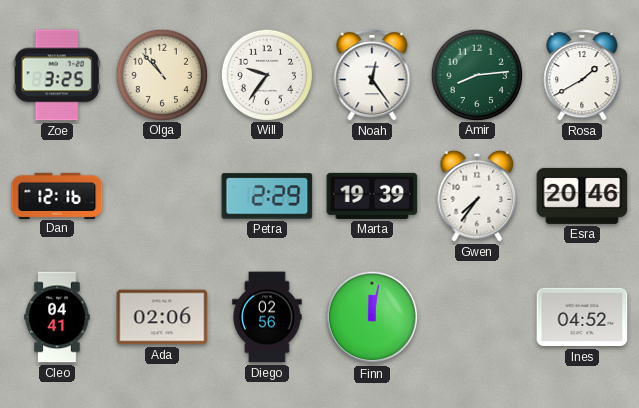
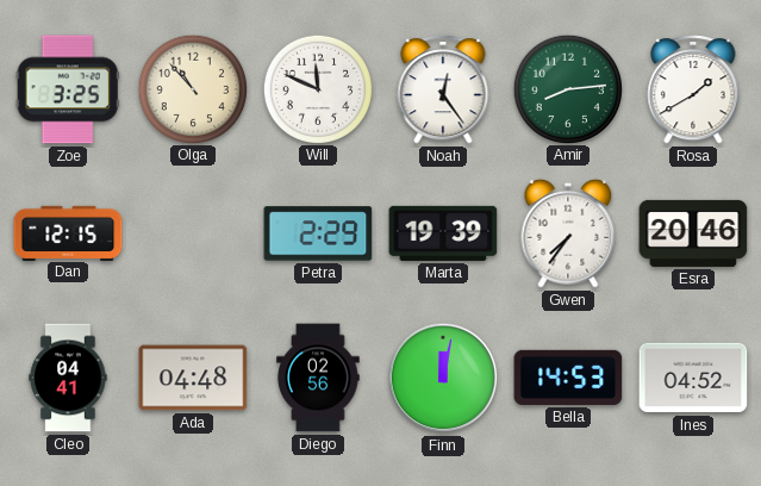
Will: 9:36 -> 11:49 (317, 88)
Dan: 12:16 -> 12:15 (68, 232)
Ada: 02:06 -> 04:48 (193, 378)
Bella: none -> 14:53 (568, 378)
